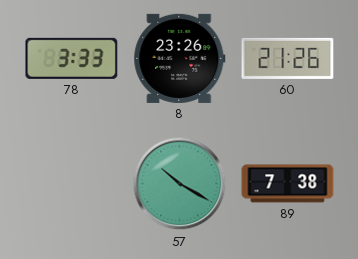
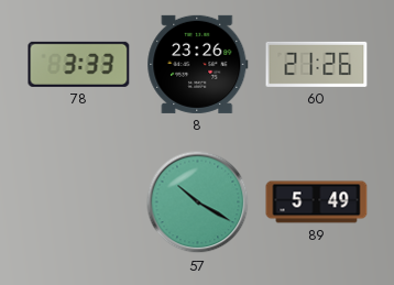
89: 7:38 -> 5:49 (317, 202)
